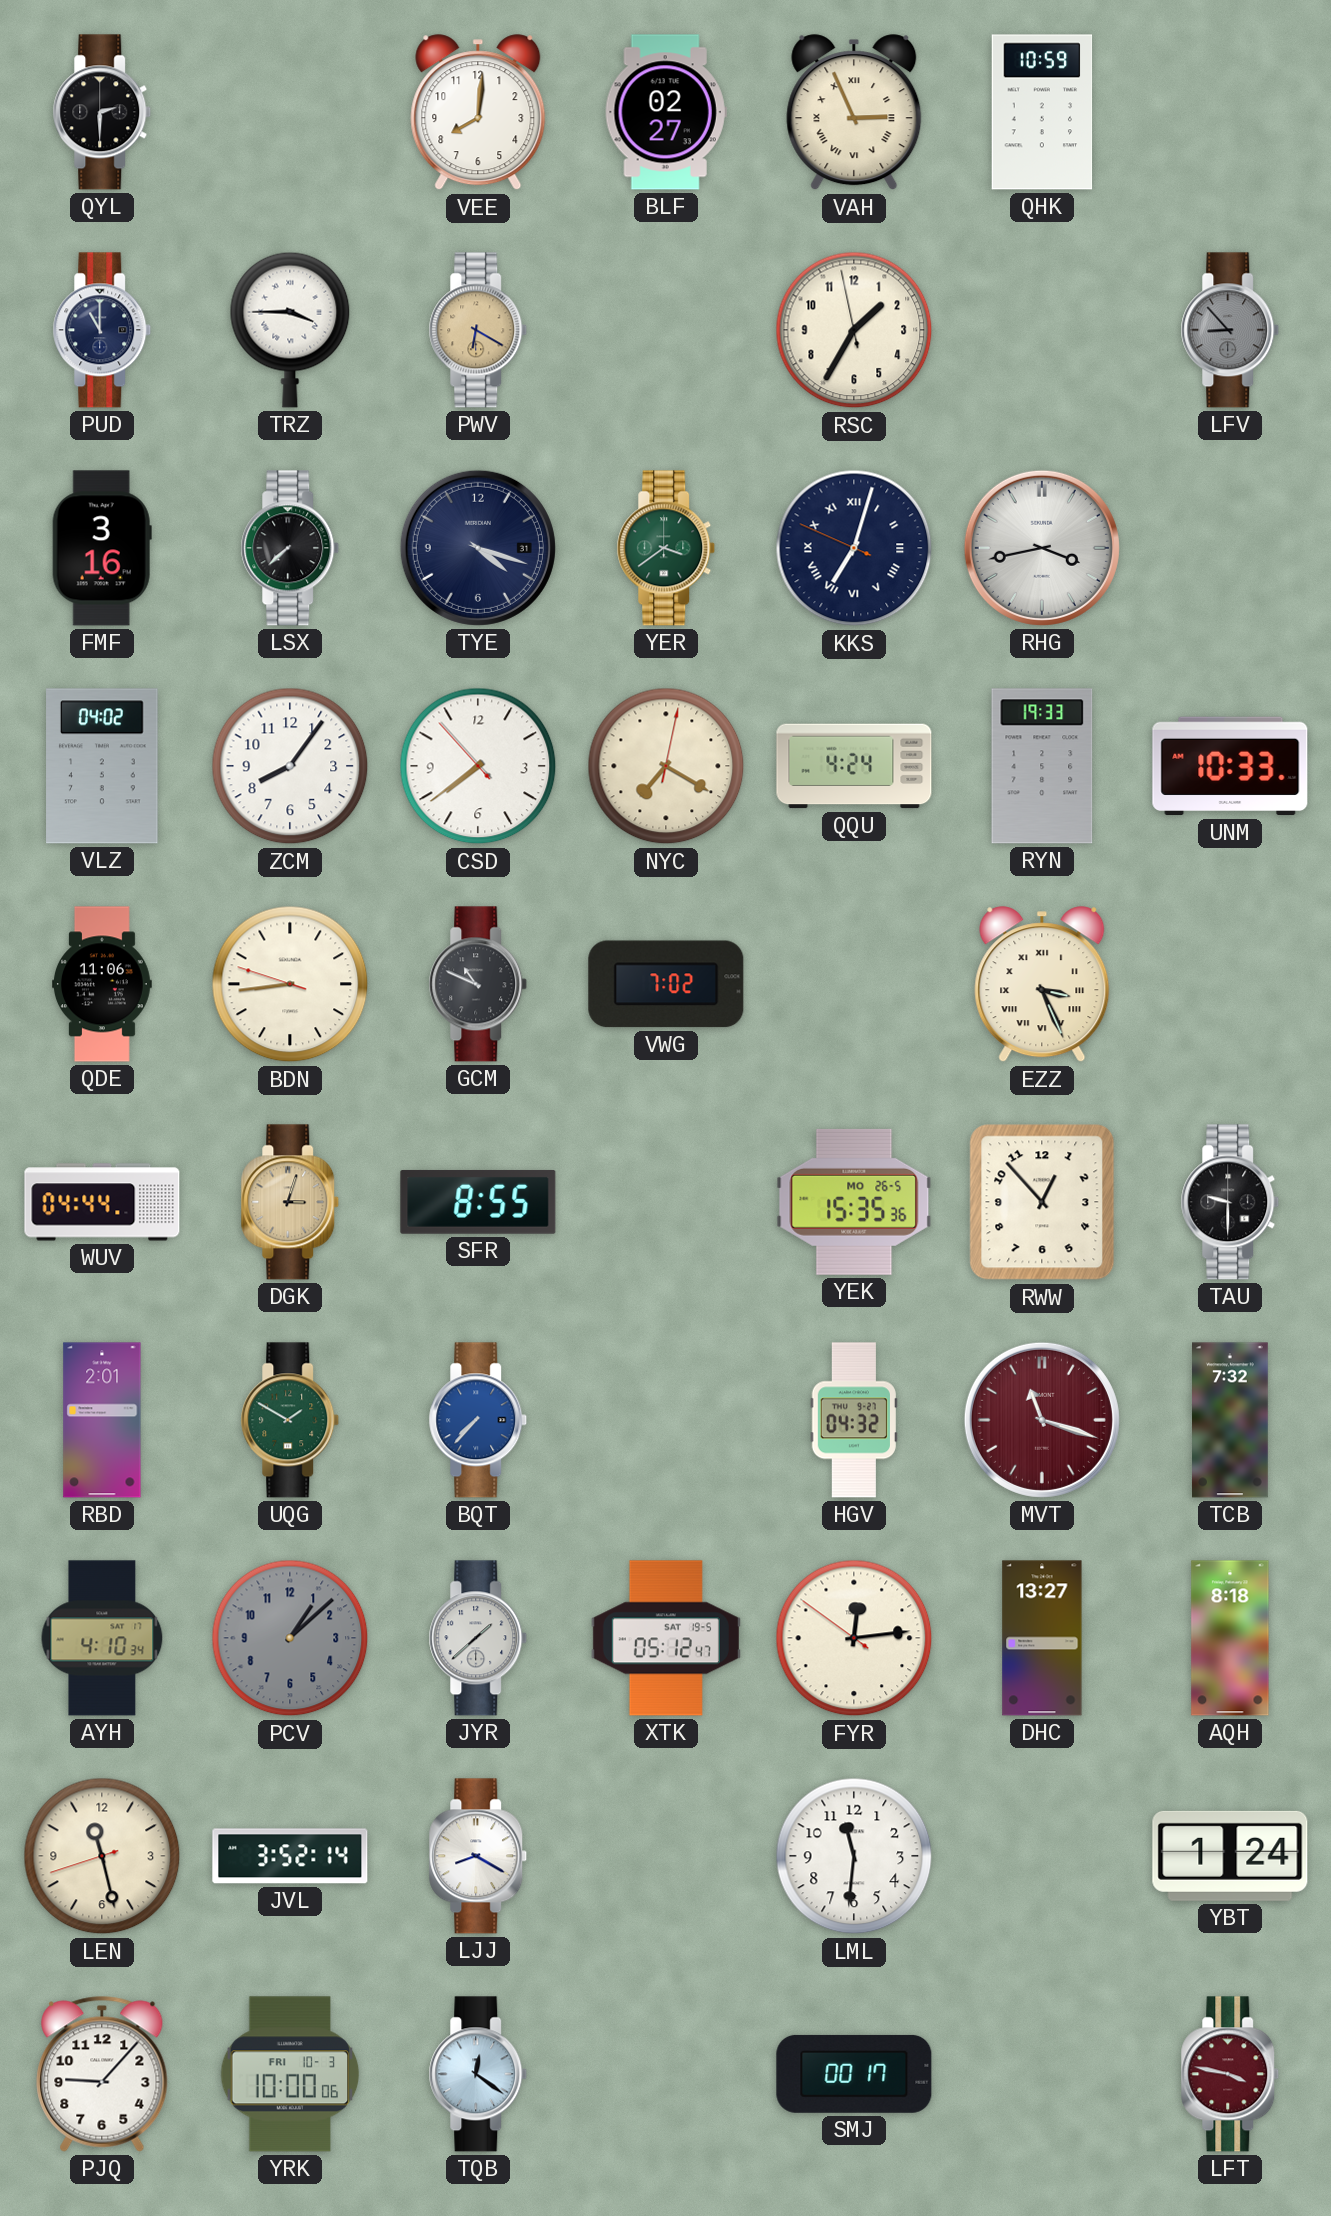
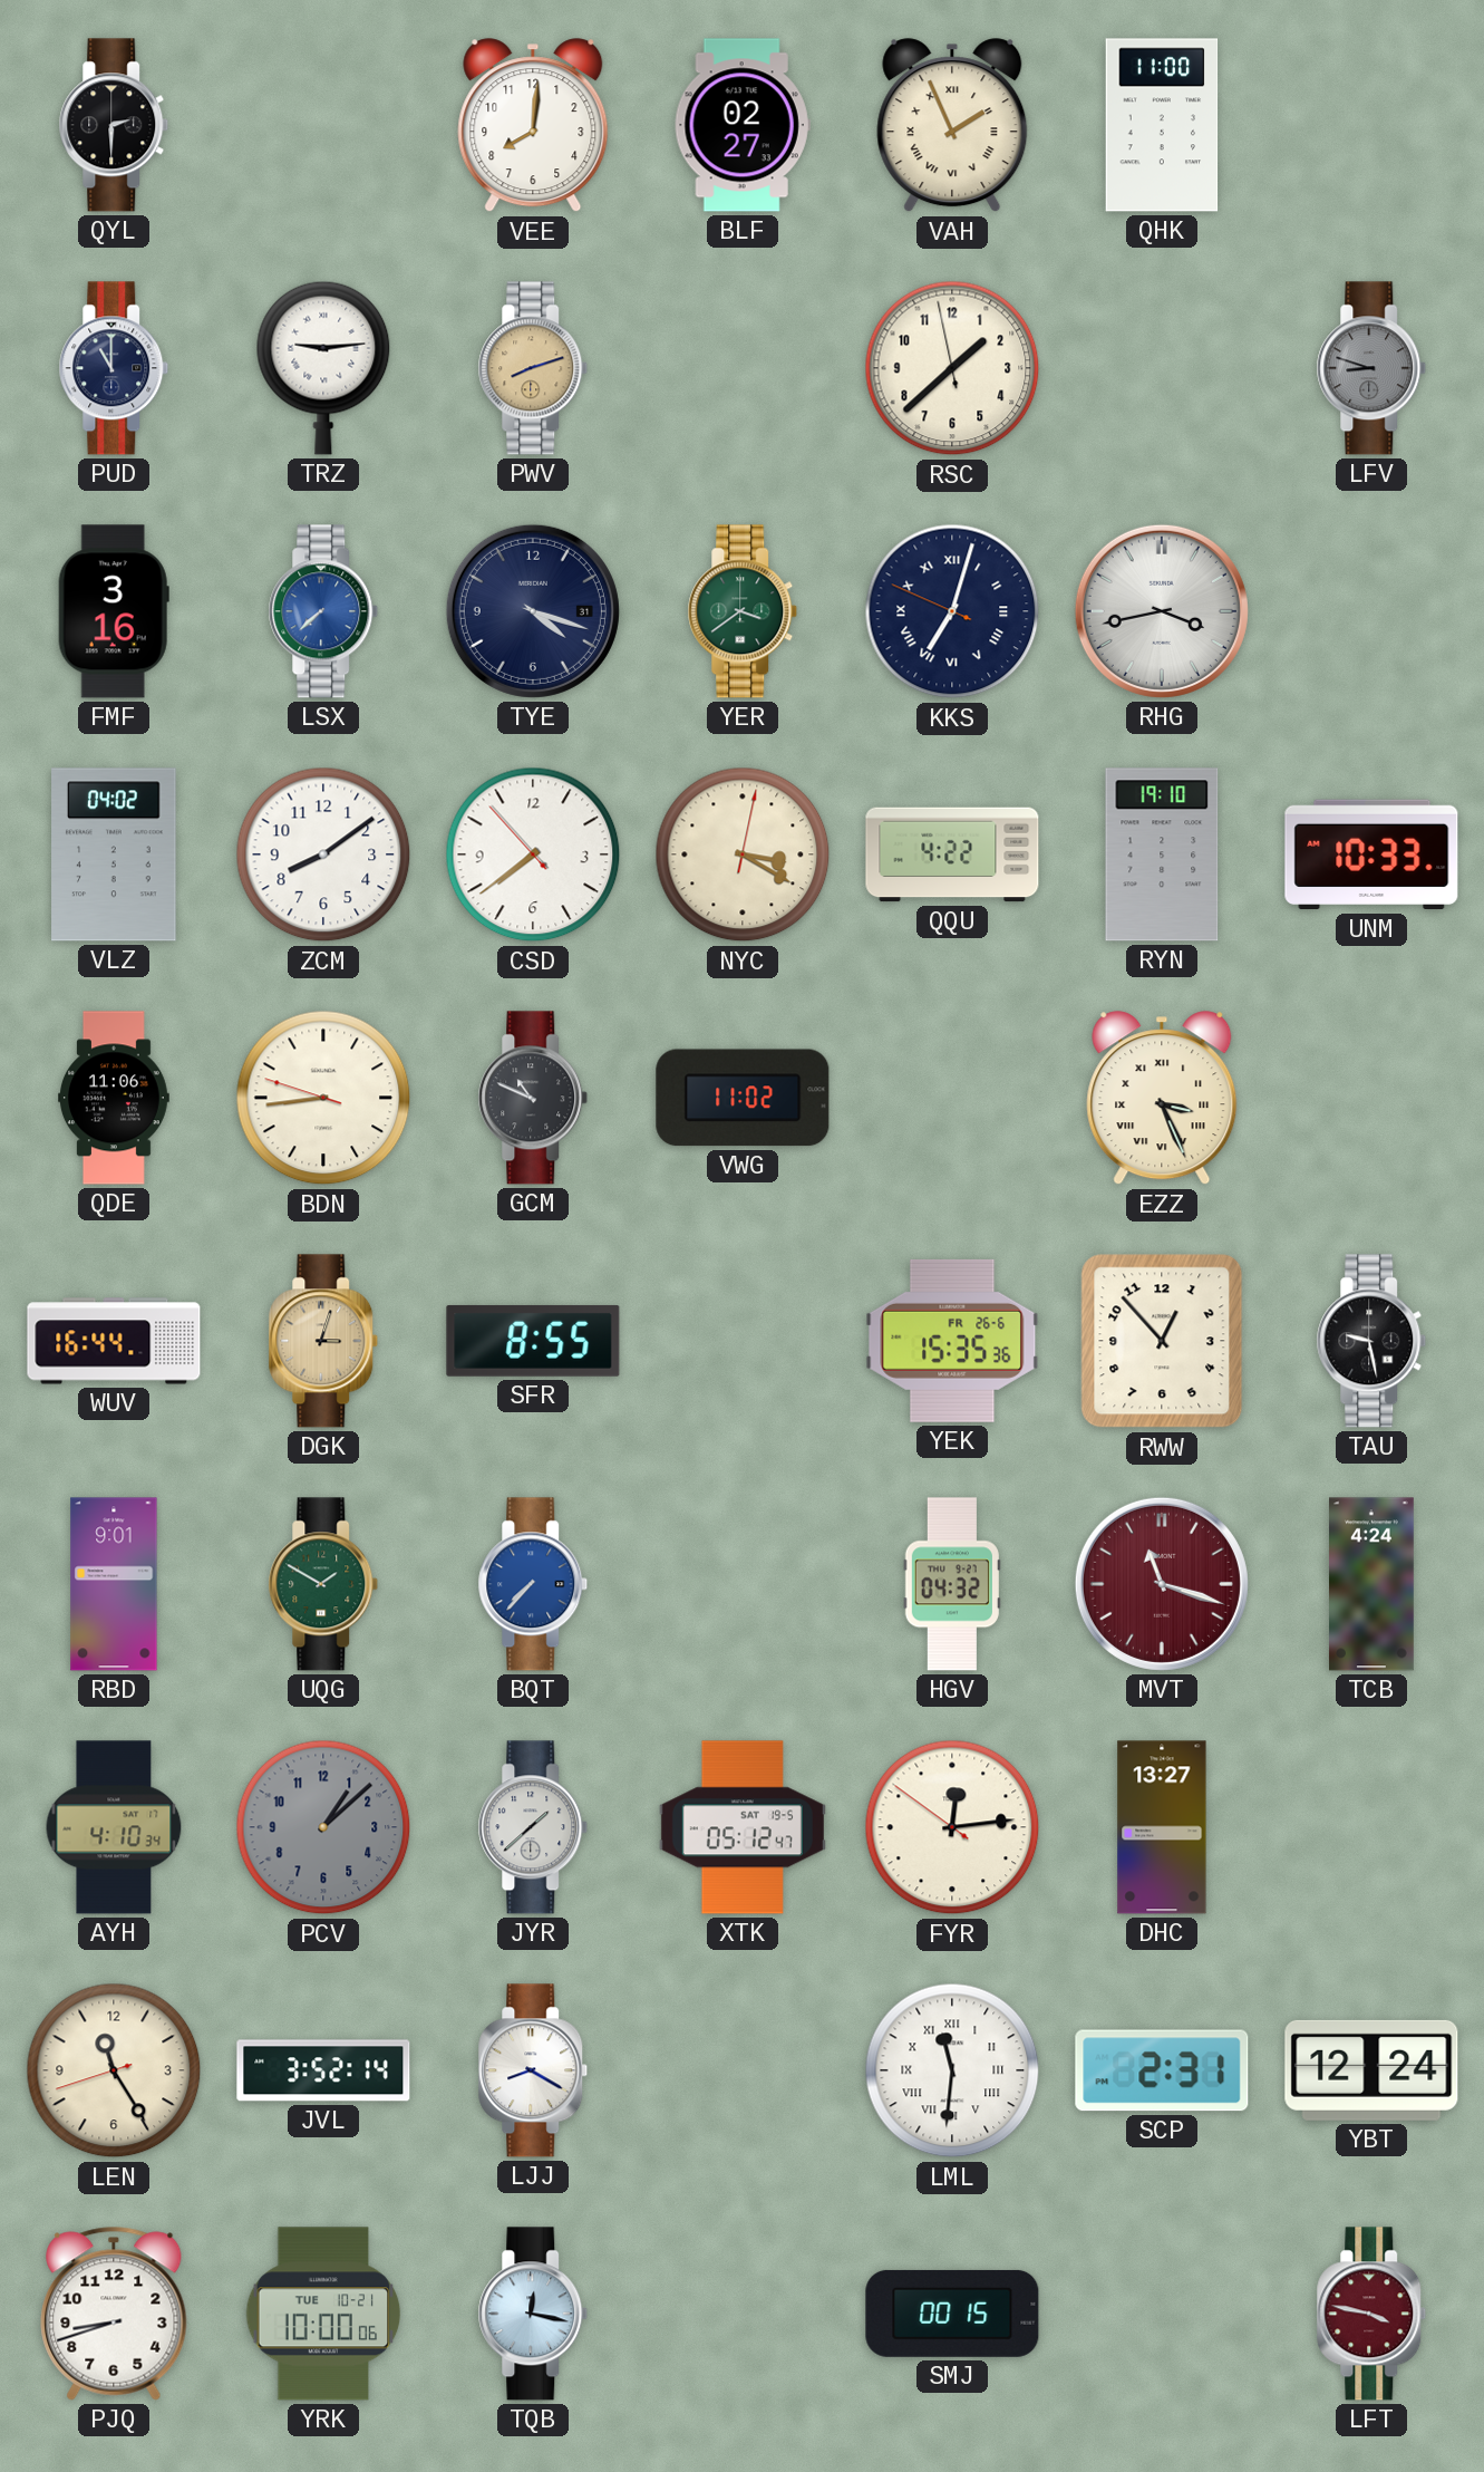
VAH: 2:56 -> 1:56 (952, 126)
QHK: 10:59 -> 11:00 (1162, 125)
TRZ: 3:45 -> 9:14 (323, 368)
PWV: 6:20 -> 8:12 (533, 368)
RSC: 1:34 -> 1:37 (952, 368)
LFV: 8:53 -> 8:48 (1371, 368)
LSX dial: black -> blue (323, 611)
ZCM: 8:06 -> 8:09 (323, 854)
NYC: 7:20 -> 3:20 (743, 854)
QQU: 4:24 -> 4:22 (952, 854)
RYN: 19:33 -> 19:10 (1162, 854)
VWG: 7:02 -> 11:02 (743, 1098)
WUV: 04:44 -> 16:44 (114, 1341)
YEK date: MO 26-5 -> FR 26-6 (952, 1341)
TAU: 9:30 -> 9:28 (1371, 1341)
RBD: 2:01 -> 9:01 (114, 1584)
TCB: 7:32 -> 4:24 (1373, 1584)
AQH: 8:18 -> none (1230, 1638)
LEN: 11:27 -> 11:24 (114, 2070)
LML numerals: Arabic -> Roman (952, 2070)
SCP: none -> 2:31 (1162, 2070)
YBT: 1:24 -> 12:24 (1371, 2070)
PJQ: 9:07 -> 8:42 (114, 2314)
YRK date: FRI 10-3 -> TUE 10-21 (323, 2314)
TQB: 12:21 -> 12:17 (533, 2314)
SMJ: 00:17 -> 00:15 (952, 2314)
